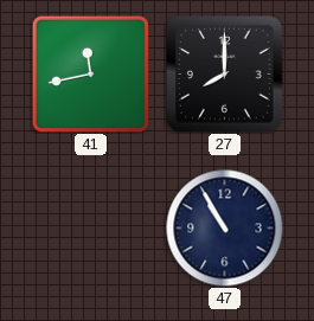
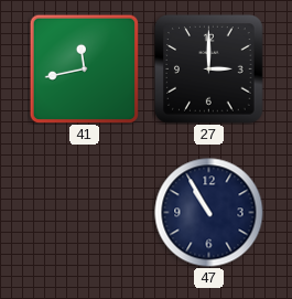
27: 8:00 -> 3:00 (209, 70)
